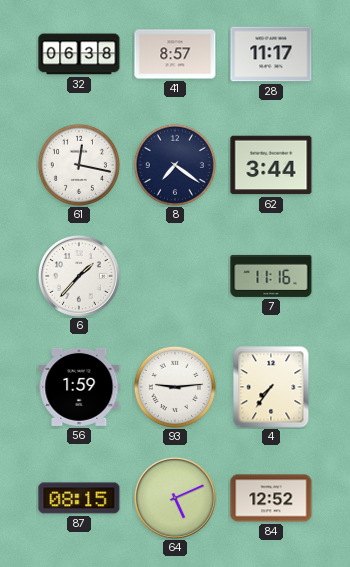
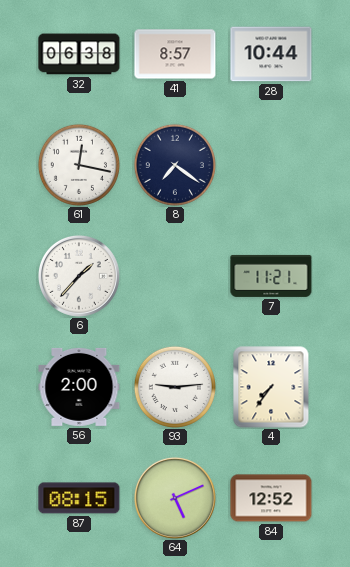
28: 11:17 -> 10:44 (271, 54)
62: 3:44 -> none (271, 165)
7: 11:16 -> 11:21 (271, 276)
56: 1:59 -> 2:00 (79, 387)
